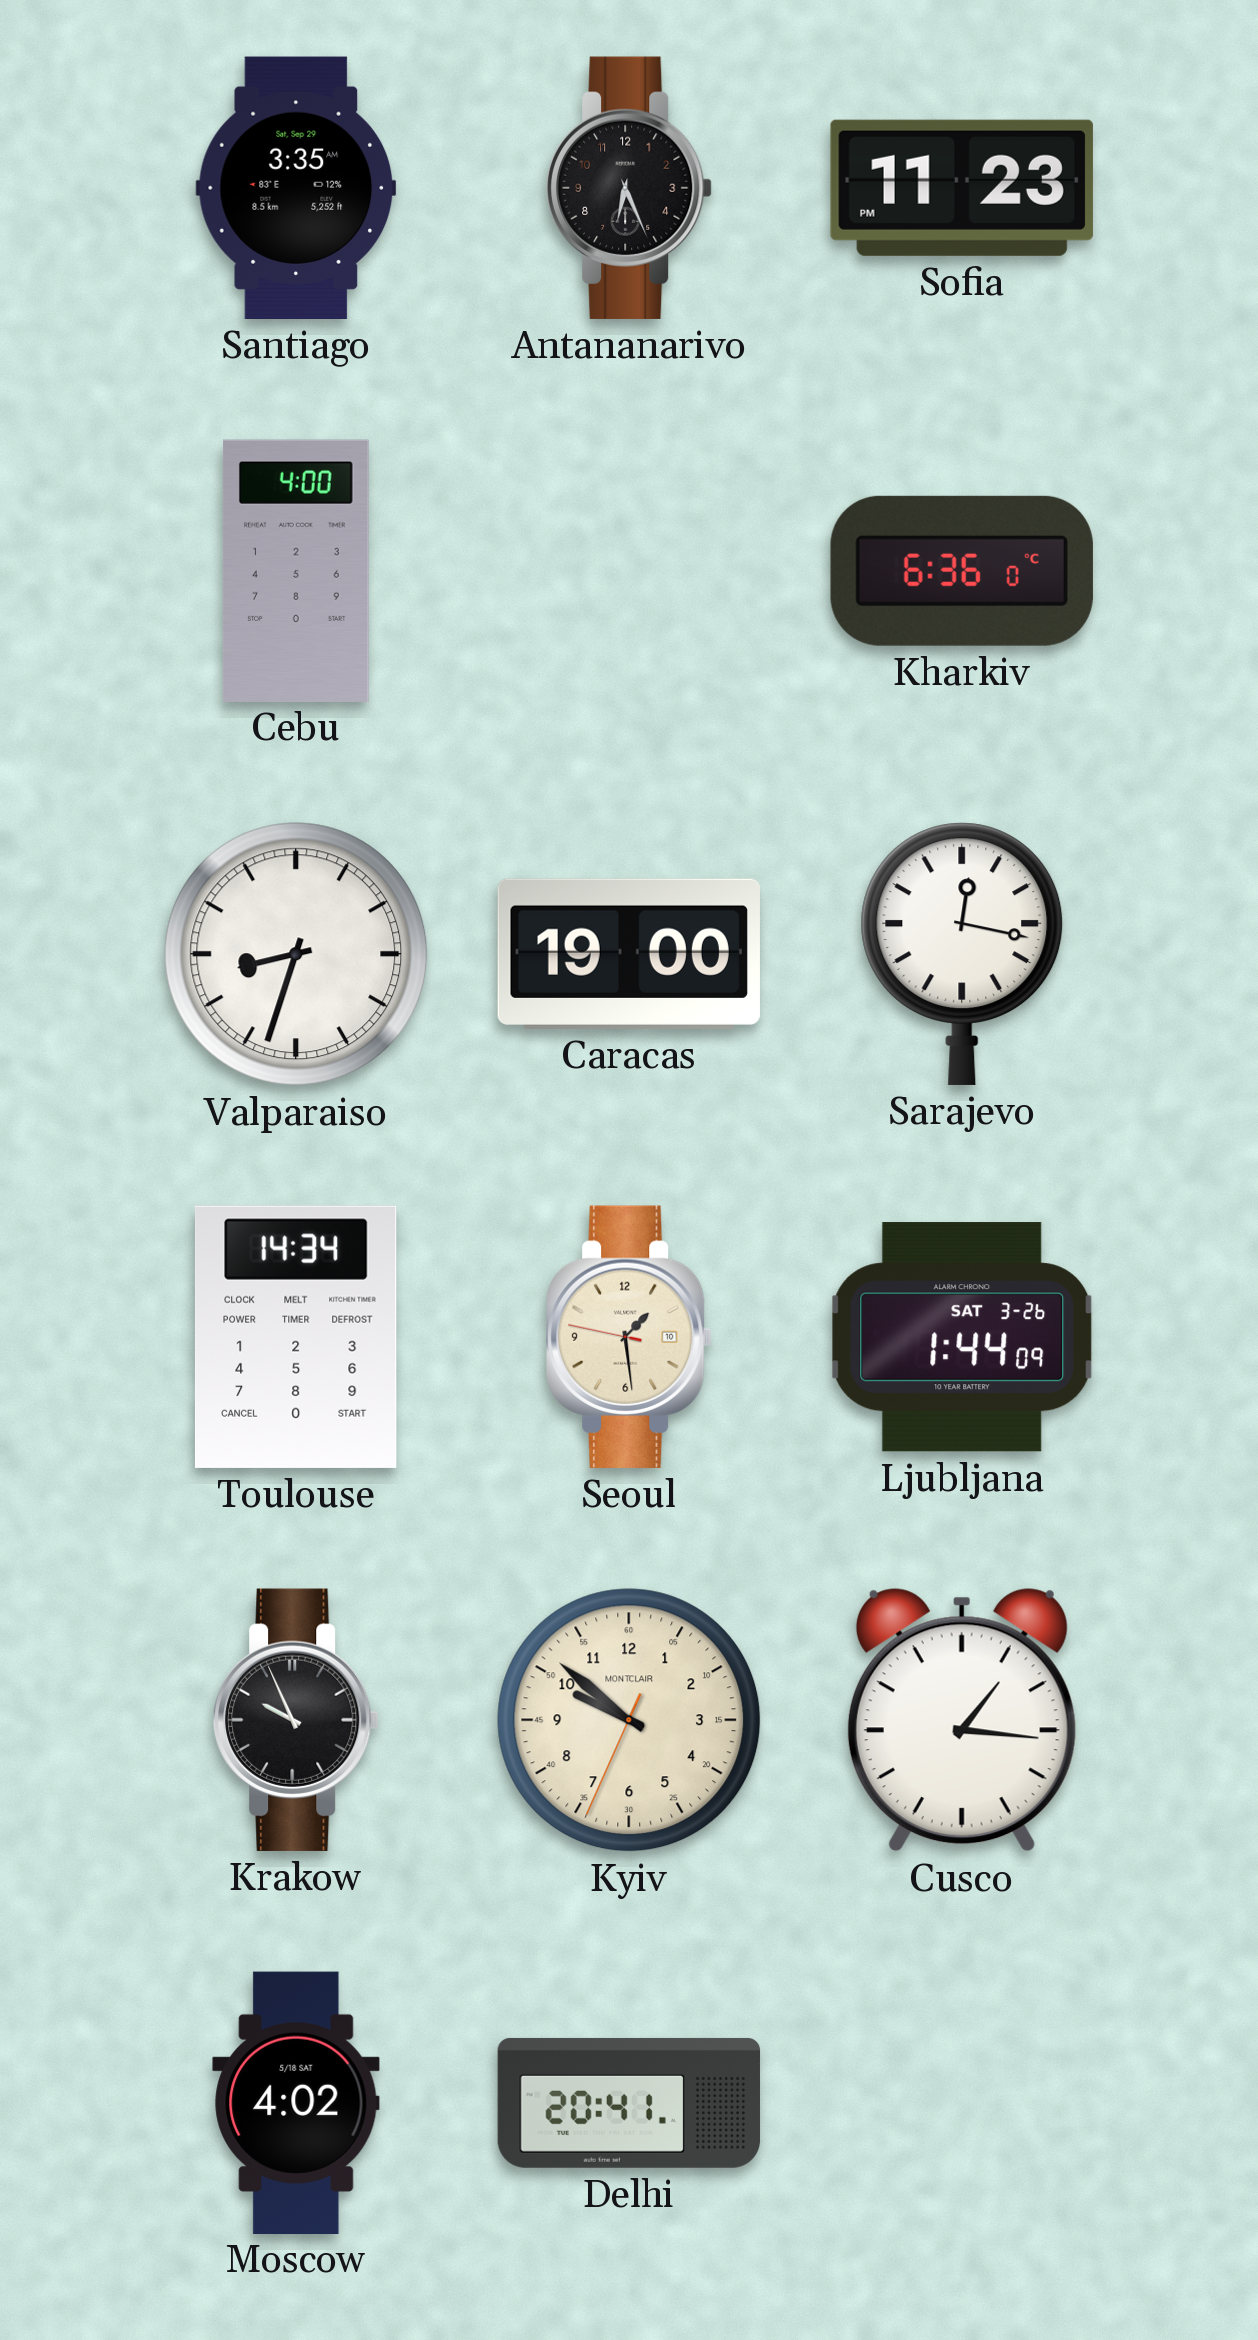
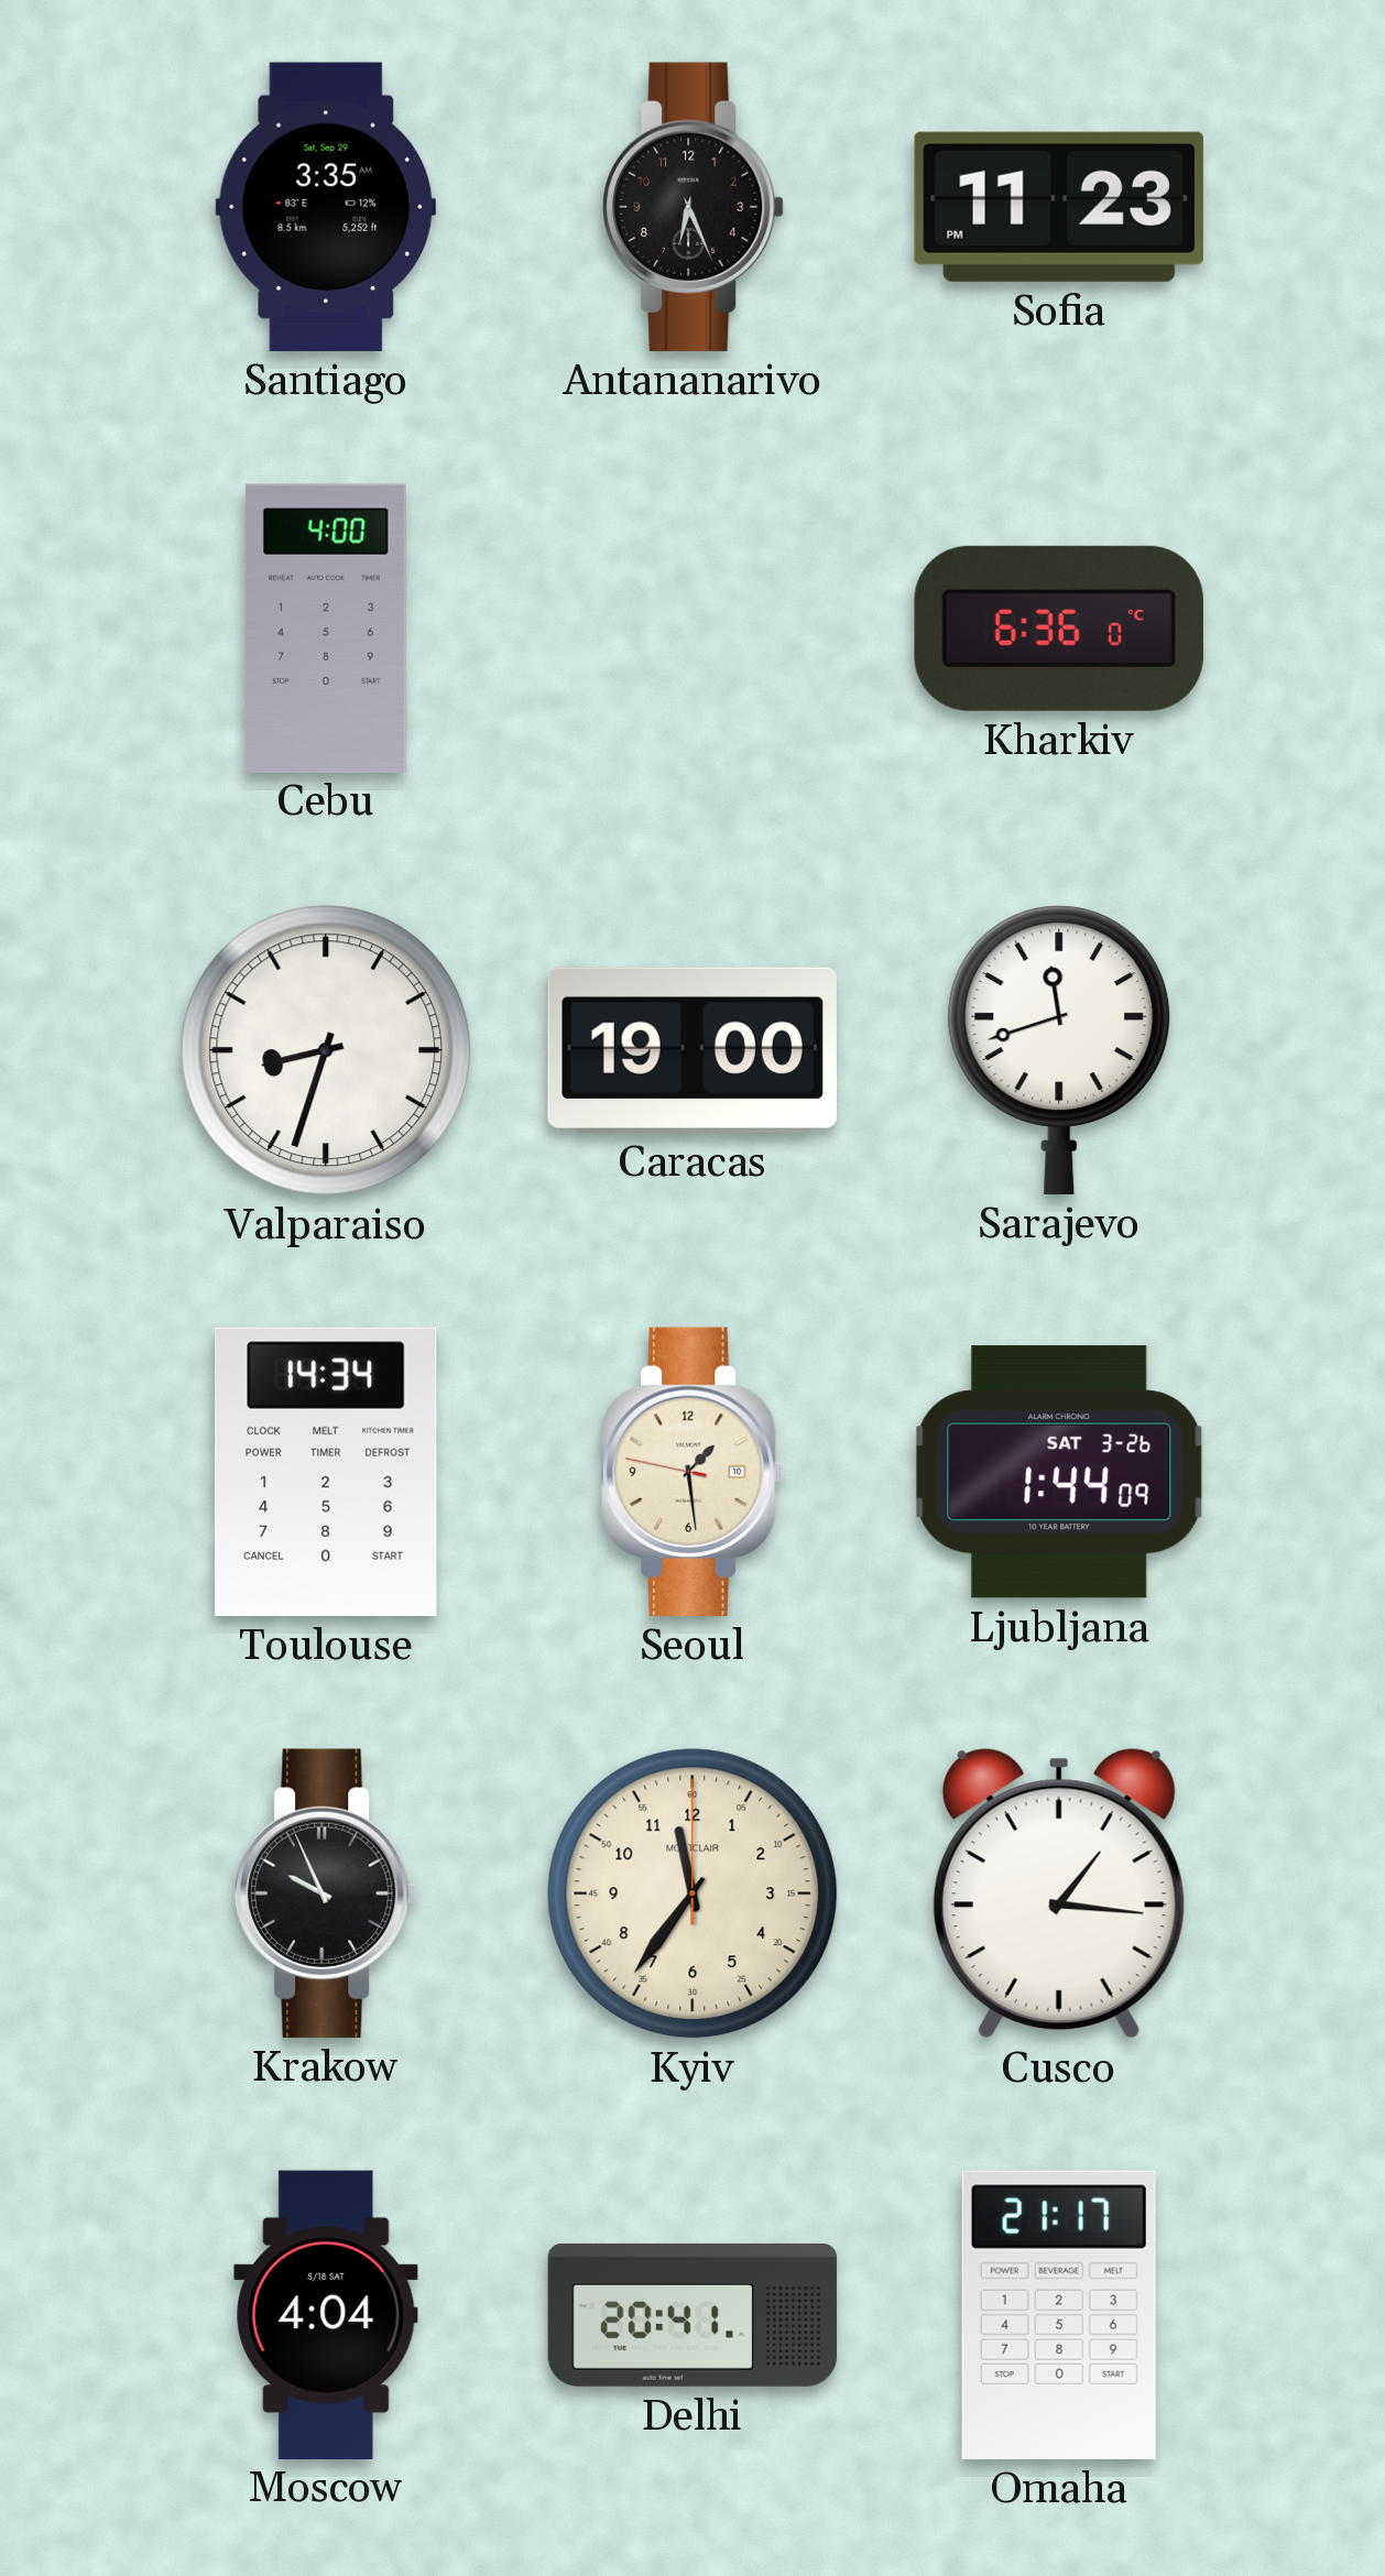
Sarajevo: 12:17 -> 11:42 (1059, 1050)
Kyiv: 9:51 -> 11:36 (692, 1893)
Moscow: 4:02 -> 4:04 (326, 2314)
Omaha: none -> 21:17 (1059, 2315)
